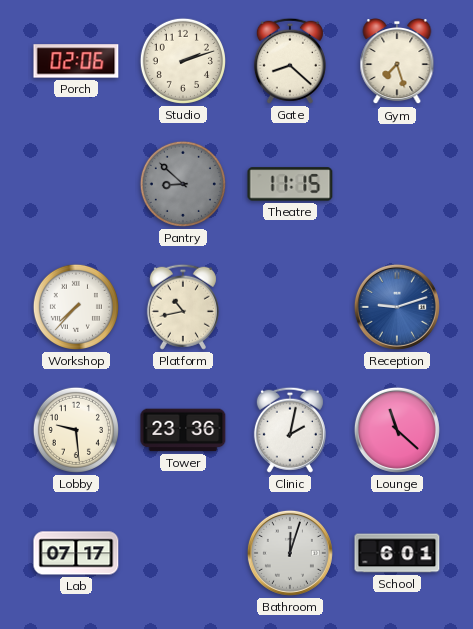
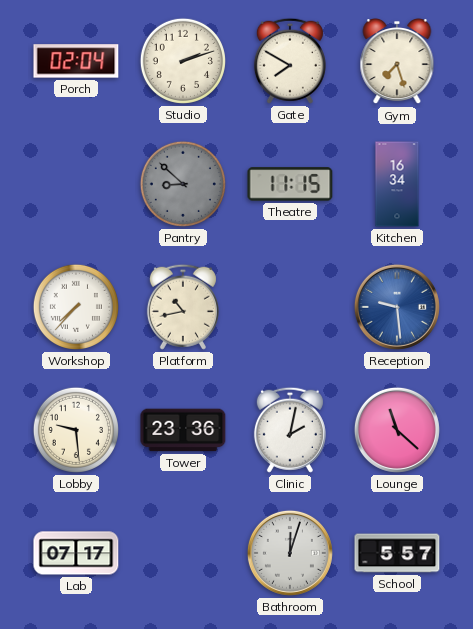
Porch: 02:06 -> 02:04 (76, 61)
Gate: 8:22 -> 7:50 (290, 61)
Kitchen: none -> 16:34 (397, 184)
Reception: 9:12 -> 9:29 (397, 307)
School: 6:01 -> 5:57 (397, 553)
